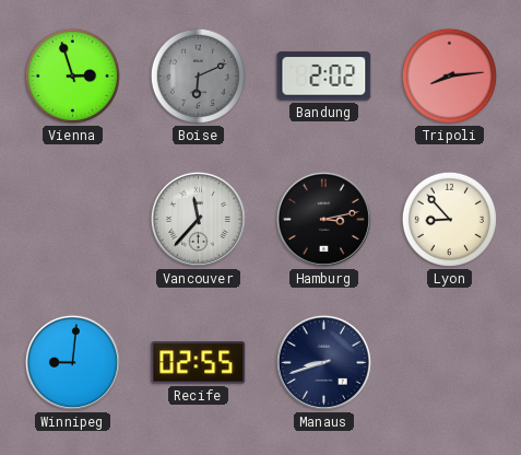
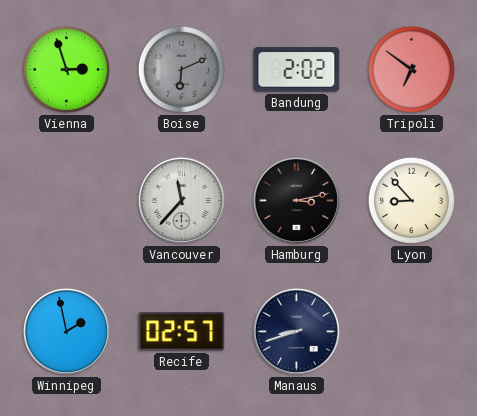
Tripoli: 8:14 -> 6:51 (411, 69)
Winnipeg: 9:01 -> 1:58 (66, 331)
Recife: 02:55 -> 02:57 (182, 332)
